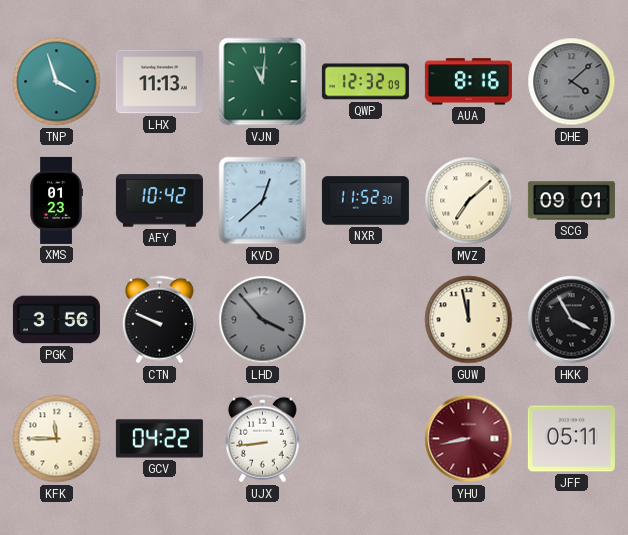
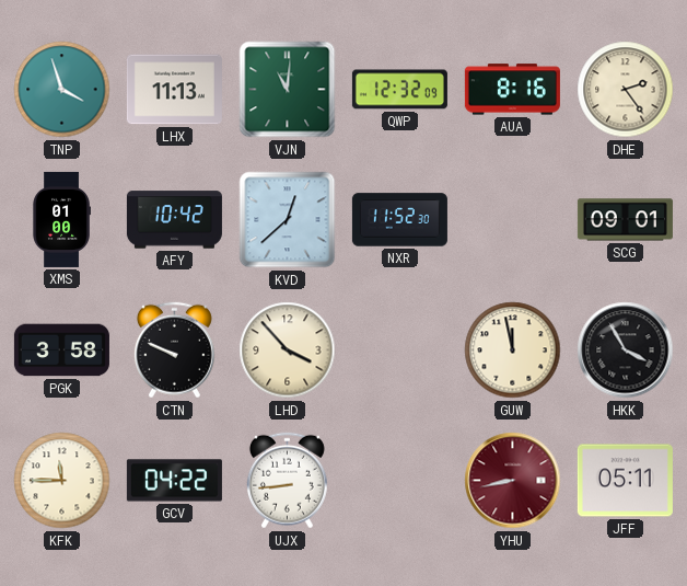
DHE: 4:08 -> 2:24 (626, 90)
DHE dial: grey -> cream (626, 90)
XMS: 01:23 -> 01:00 (61, 219)
MVZ: 7:08 -> none (469, 201)
PGK: 3:56 -> 3:58 (61, 351)
LHD dial: grey -> cream (288, 351)
